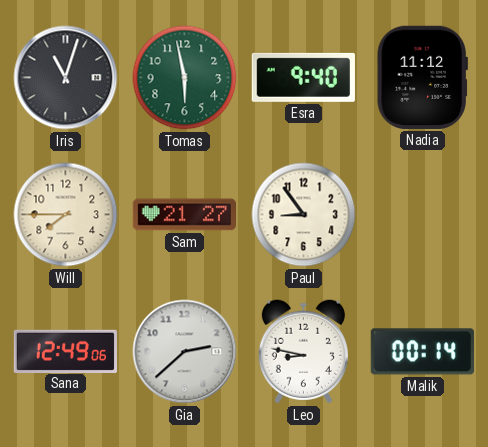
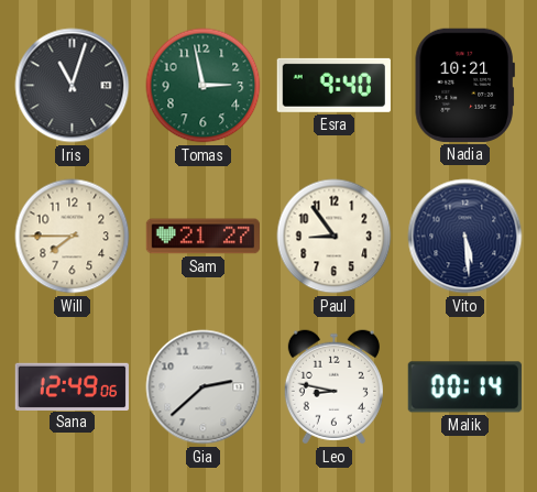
Tomas: 5:58 -> 2:58 (204, 86)
Nadia: 11:12 -> 10:21 (464, 85)
Vito: none -> 5:29 (465, 237)
